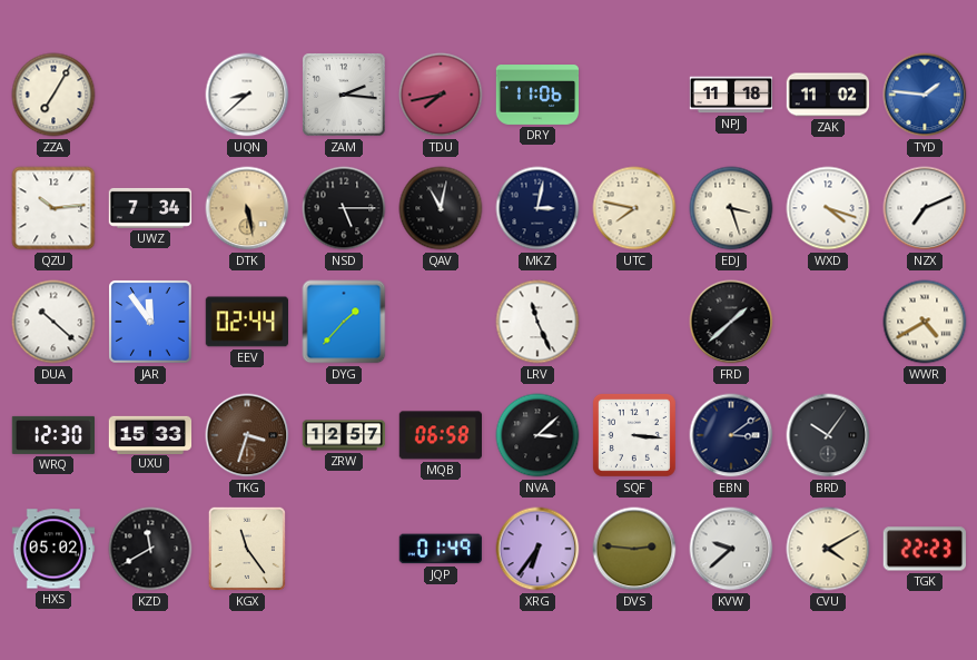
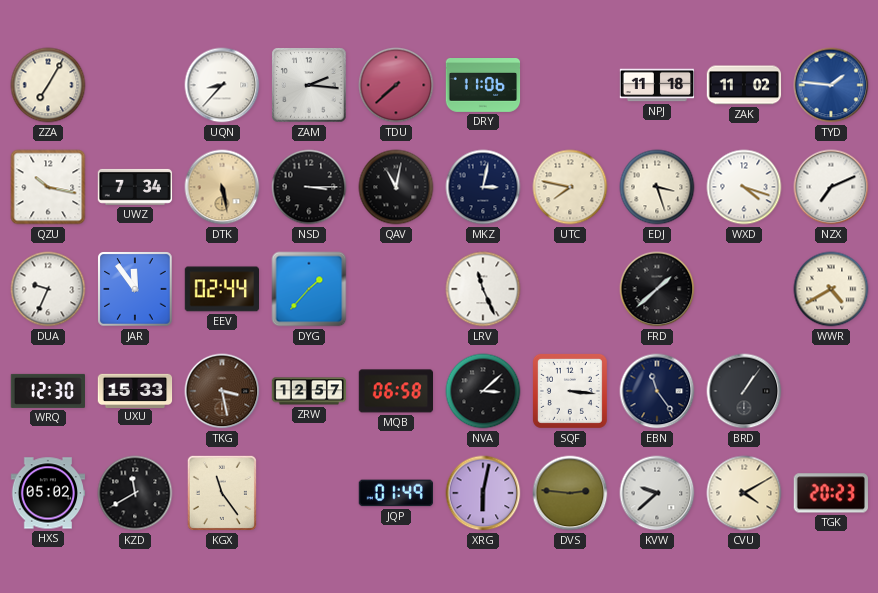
UQN: 8:38 -> 8:37 (222, 85)
TDU: 7:43 -> 7:38 (396, 85)
QZU: 10:14 -> 10:17 (48, 187)
NSD: 5:15 -> 3:15 (309, 187)
DUA: 10:22 -> 9:34 (48, 289)
TKG: 3:33 -> 3:28 (222, 391)
EBN: 3:09 -> 11:24 (657, 391)
BRD: 10:06 -> 1:06 (744, 391)
XRG: 6:36 -> 6:02 (483, 493)
TGK: 22:23 -> 20:23 (831, 493)
